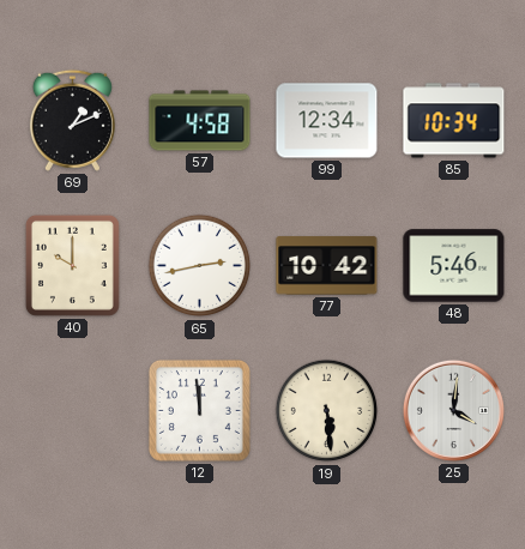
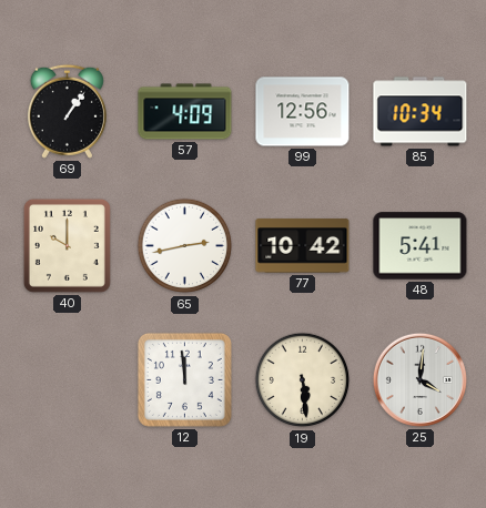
69: 1:11 -> 1:06 (67, 111)
57: 4:58 -> 4:09 (185, 112)
99: 12:34 -> 12:56 (303, 112)
48: 5:46 -> 5:41 (421, 246)
